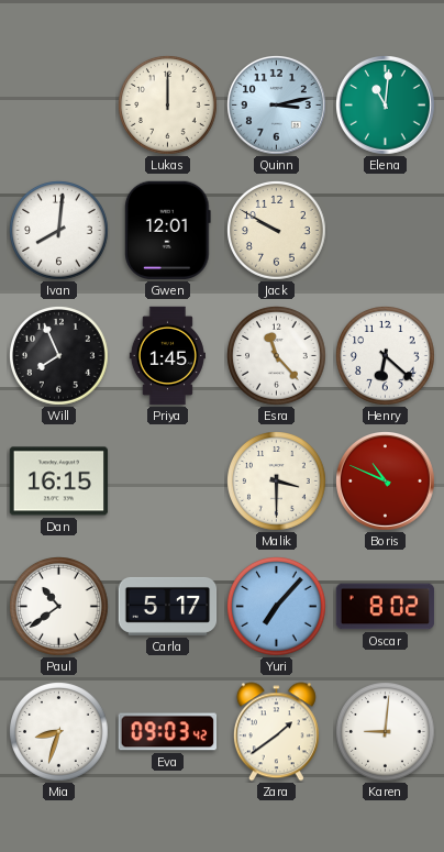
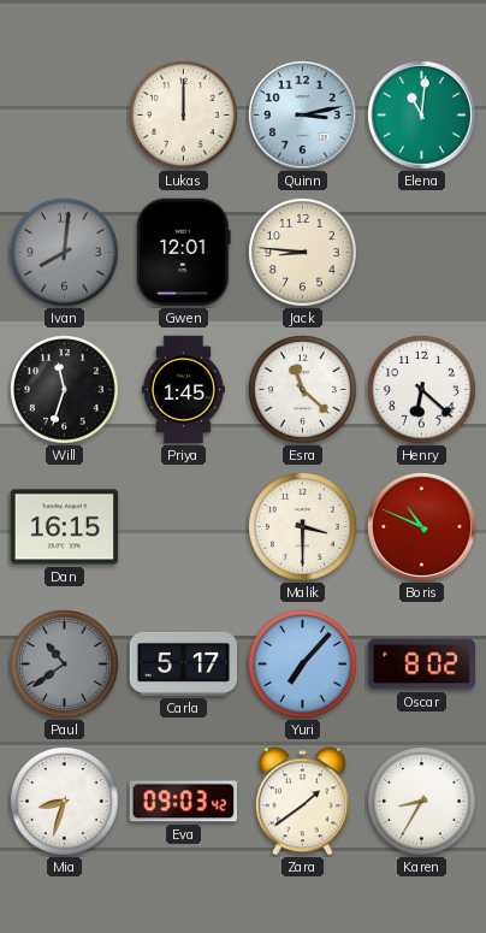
Ivan dial: white -> grey (65, 253)
Jack: 9:50 -> 8:46 (303, 253)
Will: 7:56 -> 11:33 (65, 390)
Esra: 11:23 -> 11:22 (303, 390)
Paul dial: white -> grey (65, 665)
Karen: 9:01 -> 8:35 (422, 802)
